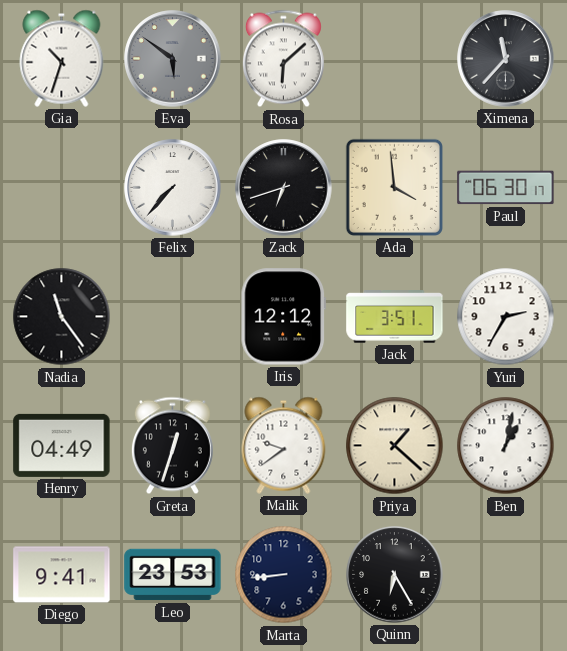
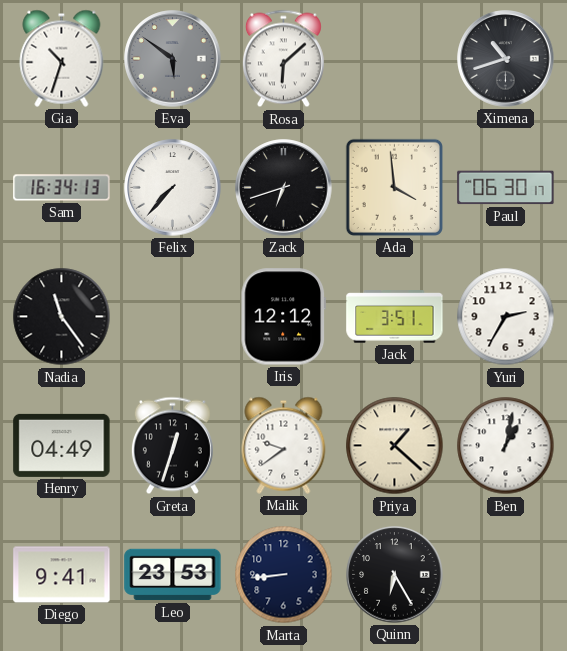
Ximena: 11:37 -> 10:42 (506, 59)
Sam: none -> 16:34 (62, 188)
